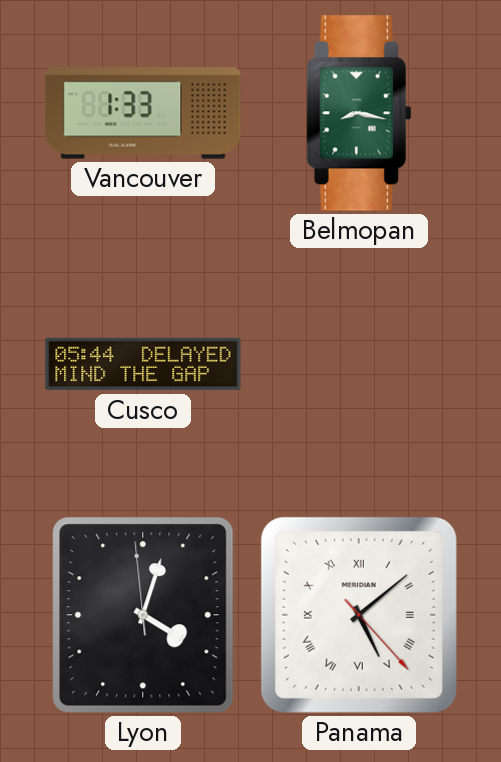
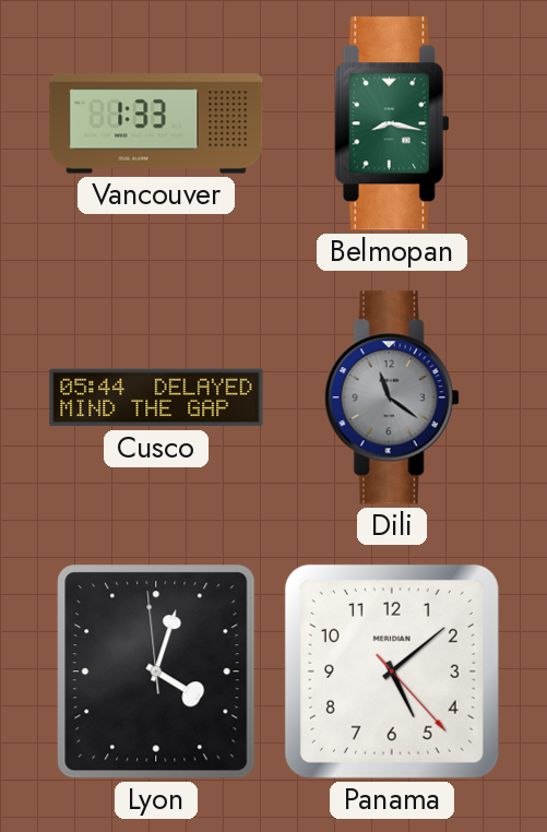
Dili: none -> 11:21 (392, 397)
Panama numerals: Roman -> Arabic (392, 671)
